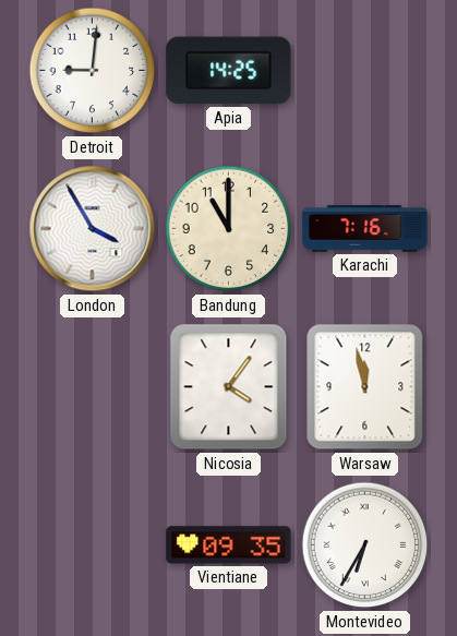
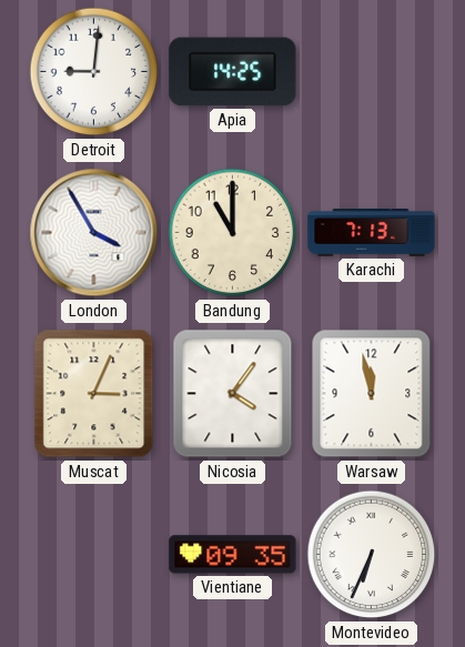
Karachi: 7:16 -> 7:13 (372, 233)
Muscat: none -> 3:04 (94, 394)
Montevideo: 6:35 -> 6:34 (372, 555)
